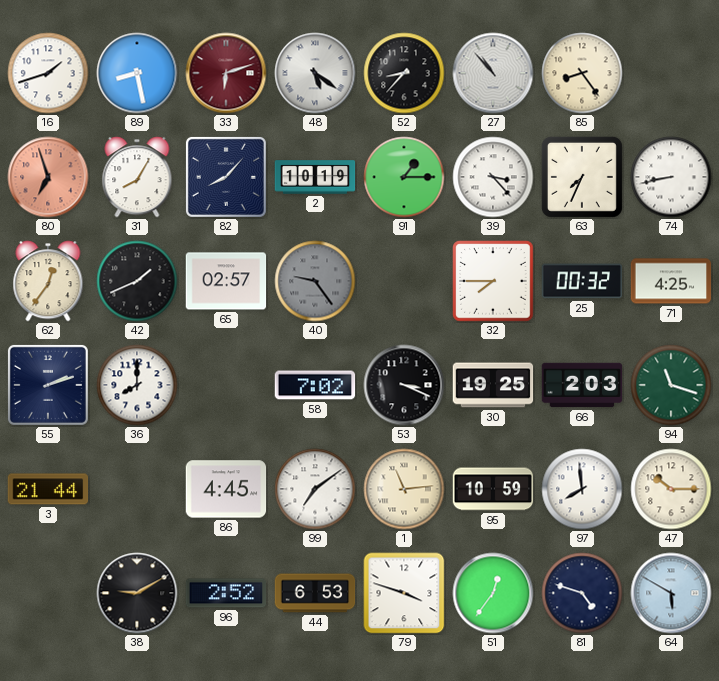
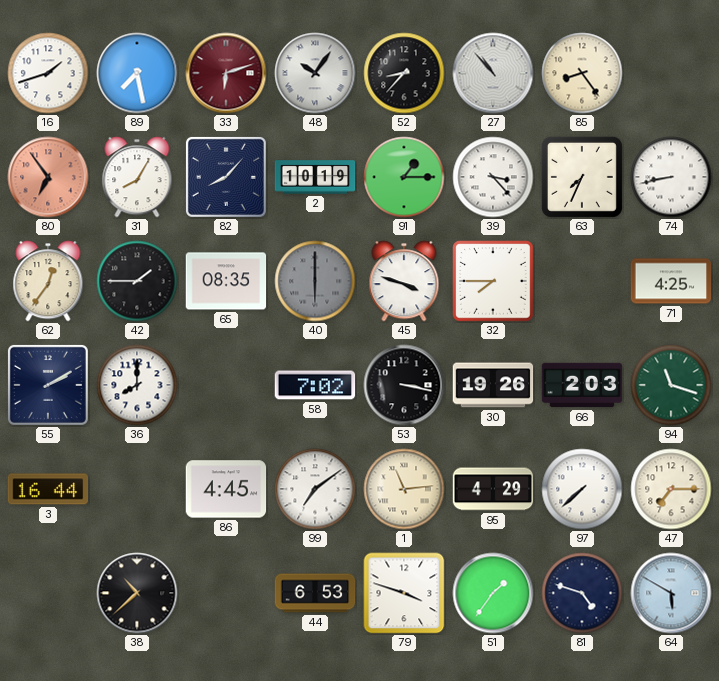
89: 8:28 -> 7:28 (137, 73)
48: 5:21 -> 10:06 (315, 73)
80: 6:57 -> 6:54 (48, 177)
42: 1:41 -> 1:45 (137, 281)
65: 02:57 -> 08:35 (226, 281)
40: 9:24 -> 6:00 (315, 281)
45: none -> 3:48 (404, 281)
25: 00:32 -> none (582, 281)
55: 2:12 -> 2:10 (48, 385)
53: 3:19 -> 3:17 (404, 385)
30: 19:25 -> 19:26 (493, 385)
3: 21:44 -> 16:44 (48, 489)
95: 10:59 -> 4:29 (493, 489)
97: 7:59 -> 7:38 (582, 489)
47: 10:15 -> 7:15 (671, 489)
38: 9:10 -> 10:38 (137, 593)
96: 2:52 -> none (226, 593)
51: 12:36 -> 1:36 (493, 593)
